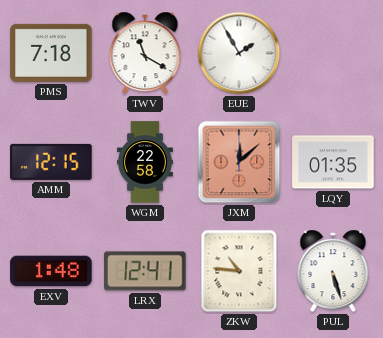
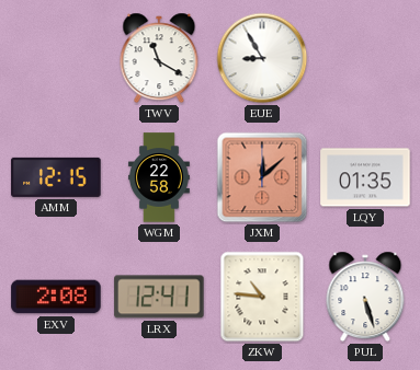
PMS: 7:18 -> none (51, 53)
EUE: 1:55 -> 8:55 (262, 58)
EXV: 1:48 -> 2:08 (56, 297)
